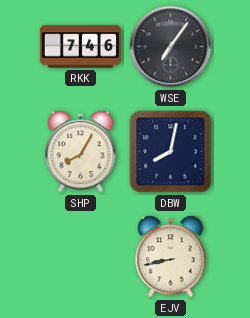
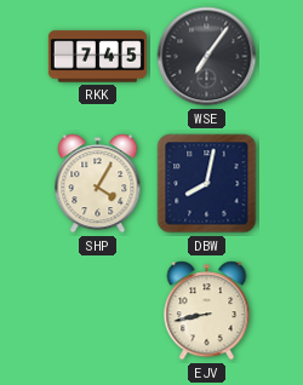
RKK: 7:46 -> 7:45 (97, 57)
SHP: 8:05 -> 4:05 (98, 184)
